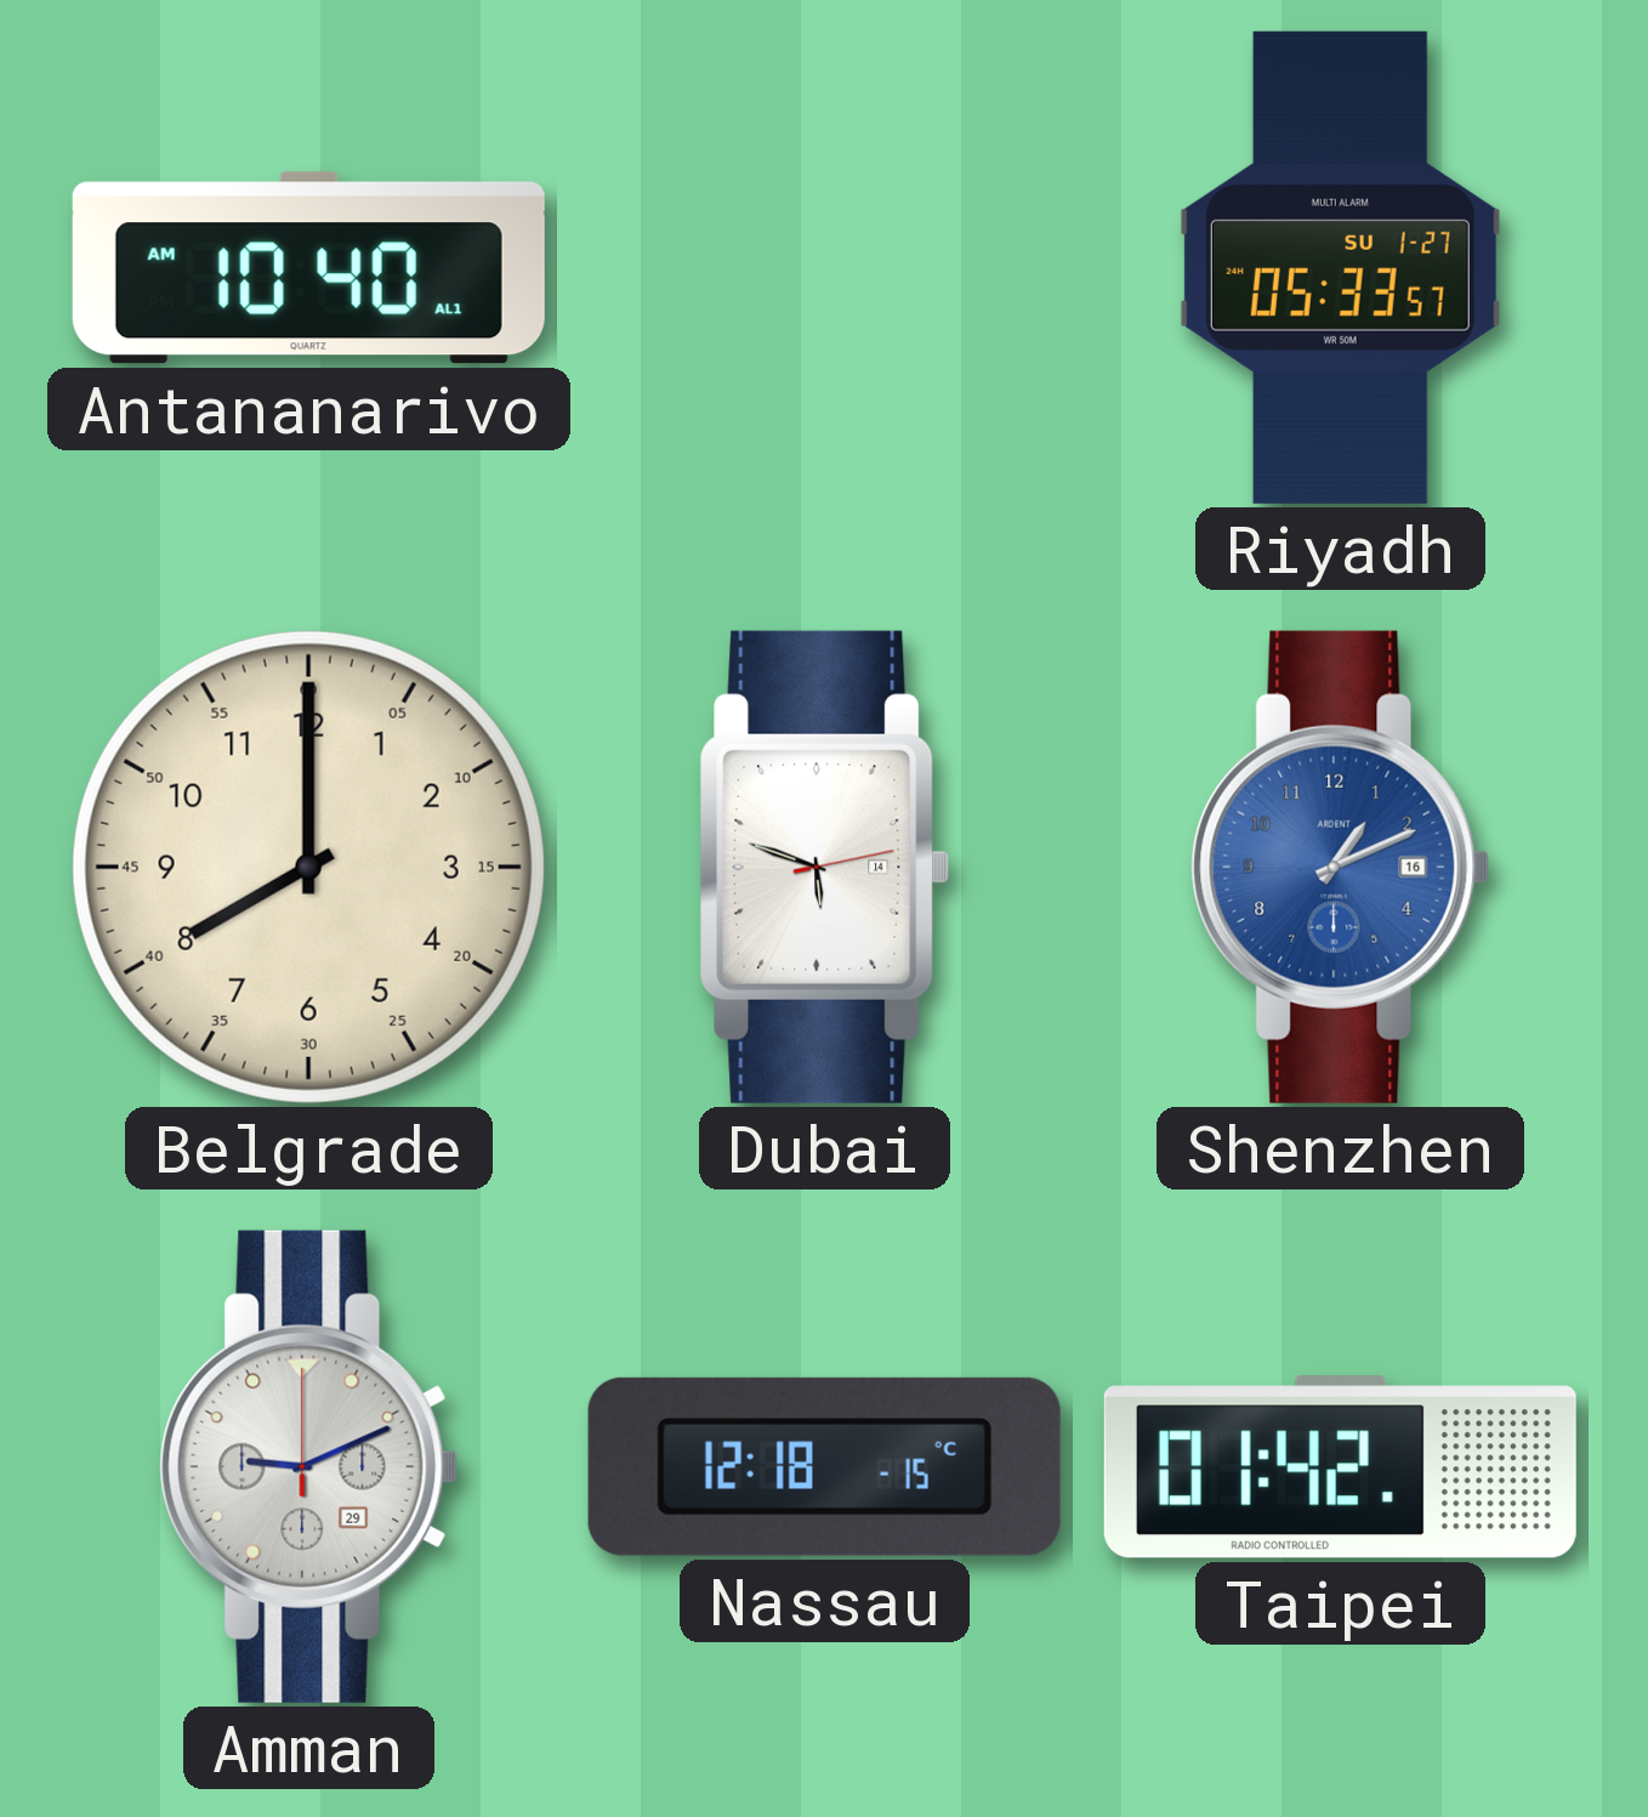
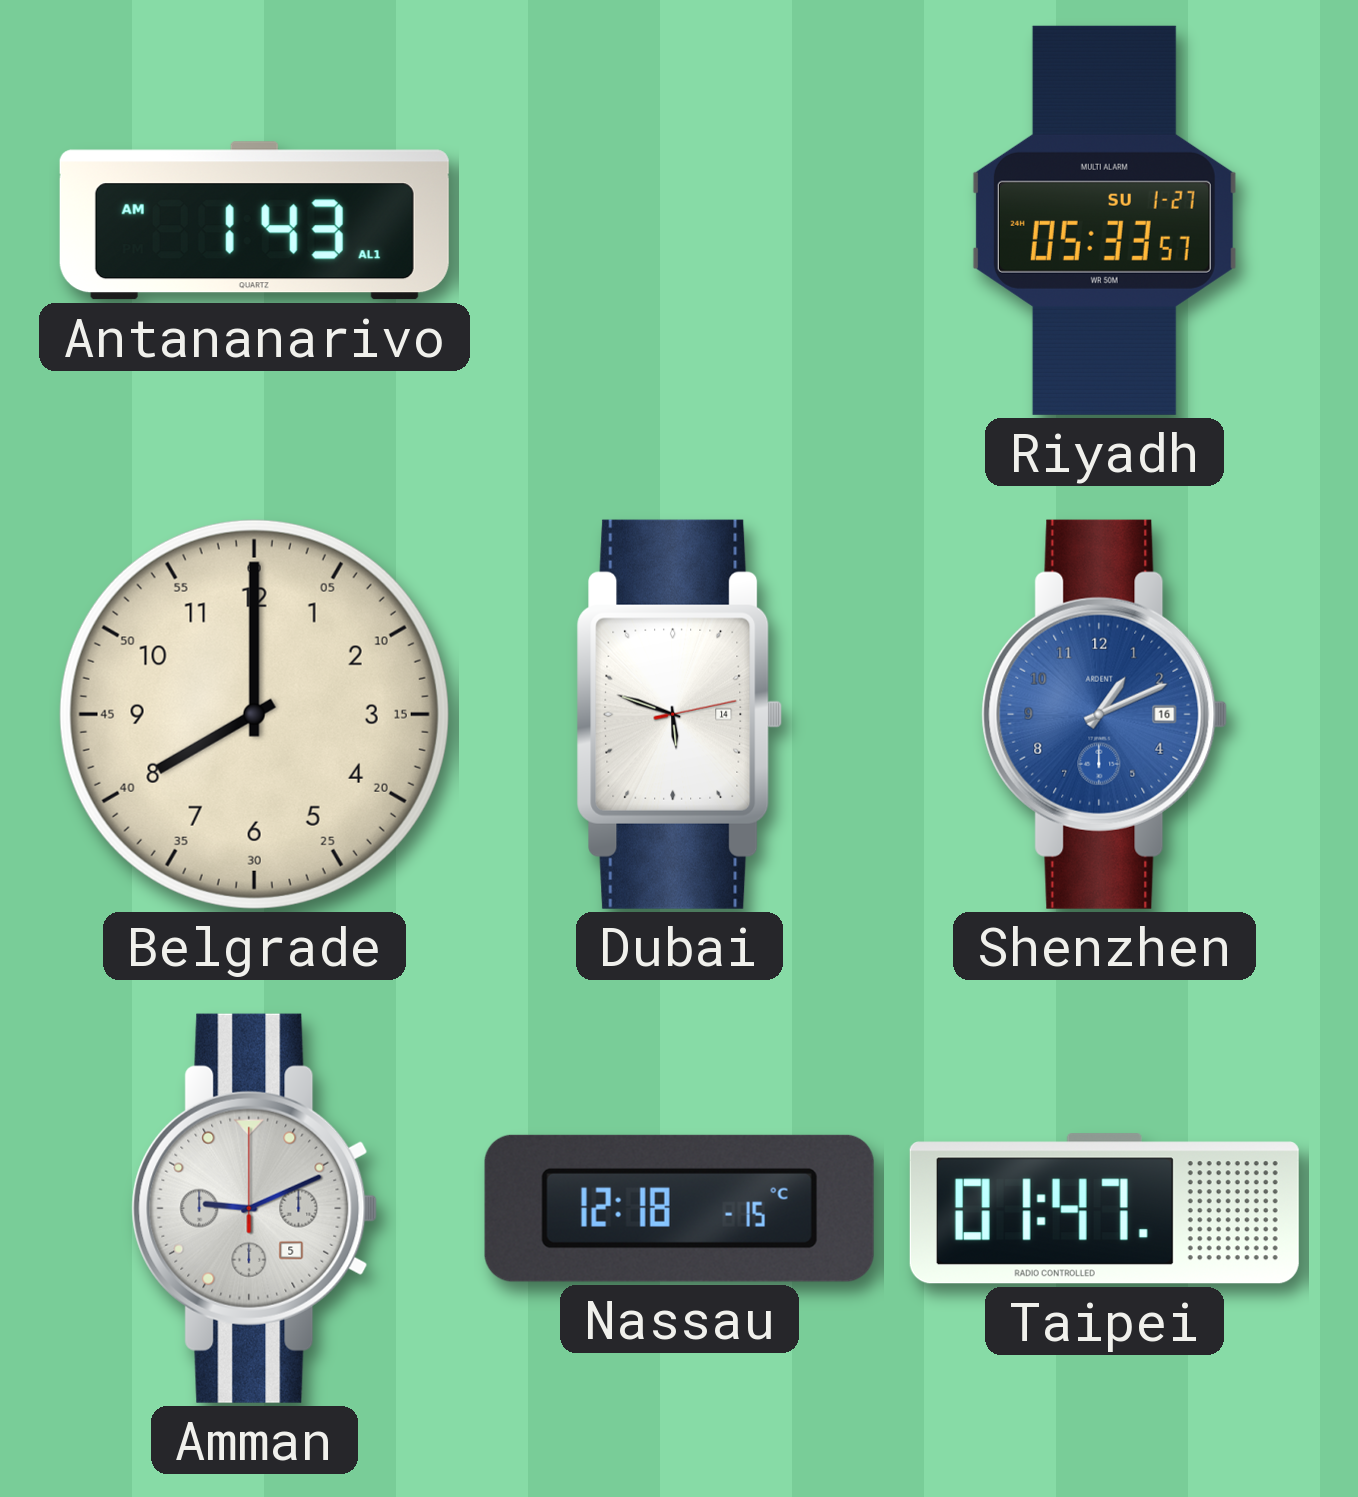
Antananarivo: 10:40 -> 1:43 (254, 221)
Amman date: 29 -> 5 (255, 1208)
Taipei: 01:42 -> 01:47 (1104, 1209)
